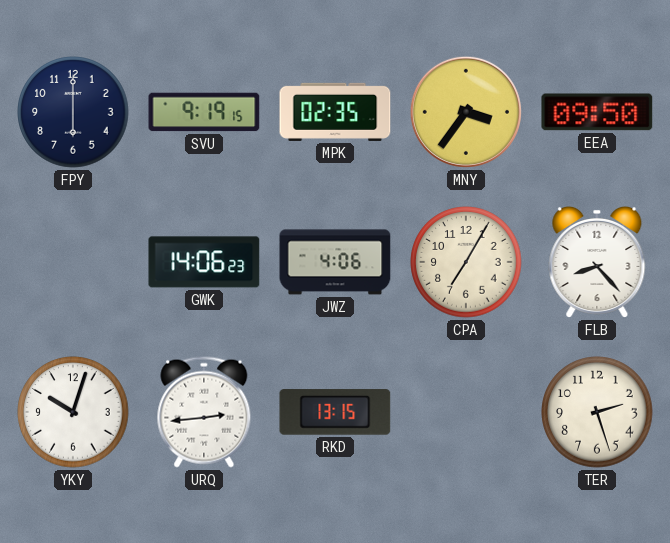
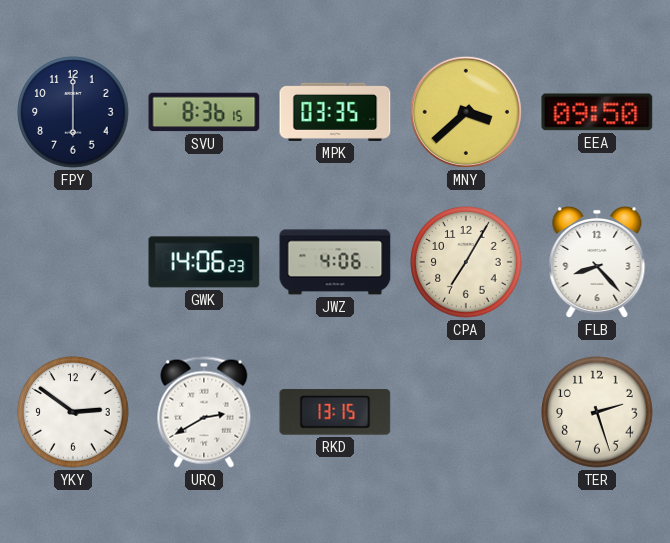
SVU: 9:19 -> 8:36 (204, 112)
MPK: 02:35 -> 03:35 (335, 112)
MNY: 3:36 -> 3:38 (466, 112)
YKY: 10:03 -> 2:51 (73, 412)
URQ: 2:44 -> 2:40 (204, 412)
